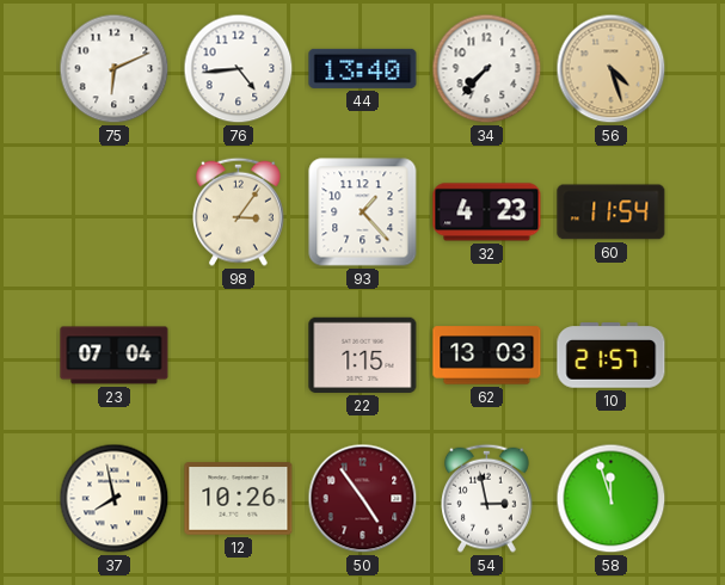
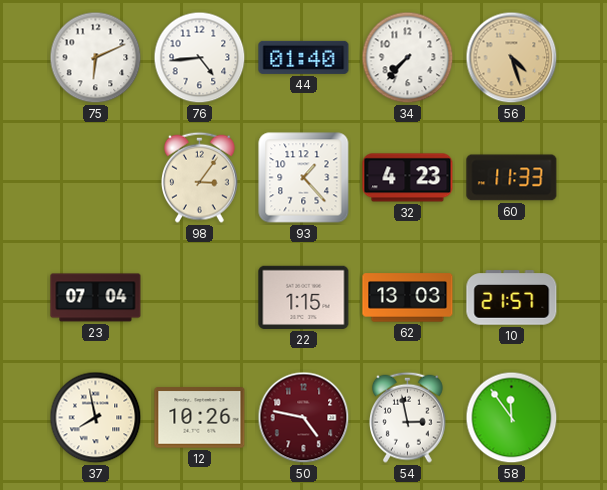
44: 13:40 -> 01:40 (304, 57)
60: 11:54 -> 11:33 (512, 178)
50: 4:54 -> 4:47 (304, 418)
58: 11:57 -> 11:54 (512, 418)
